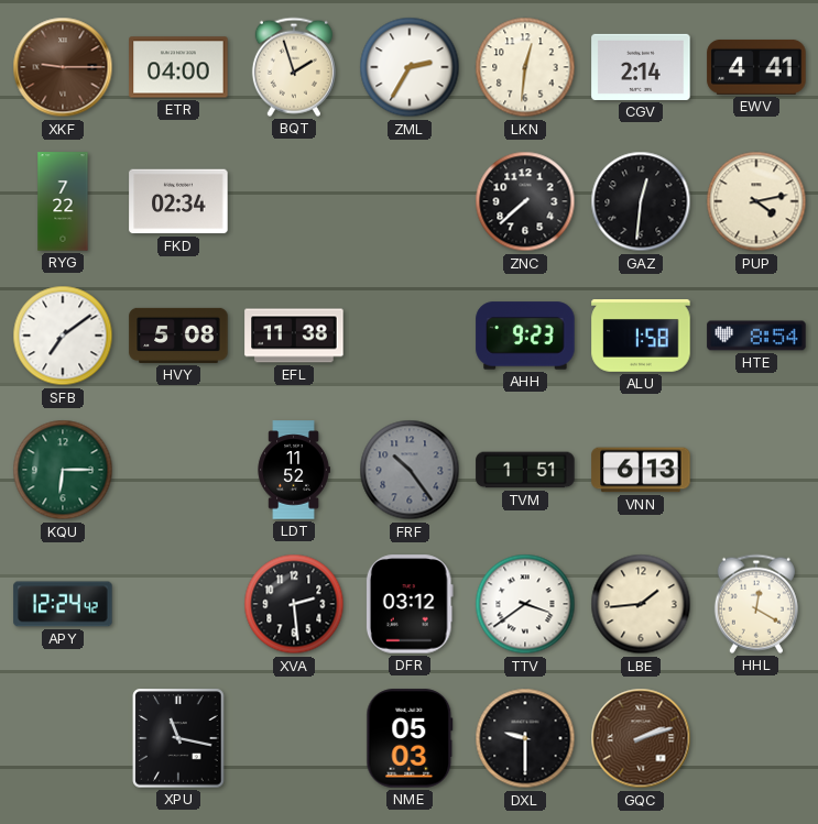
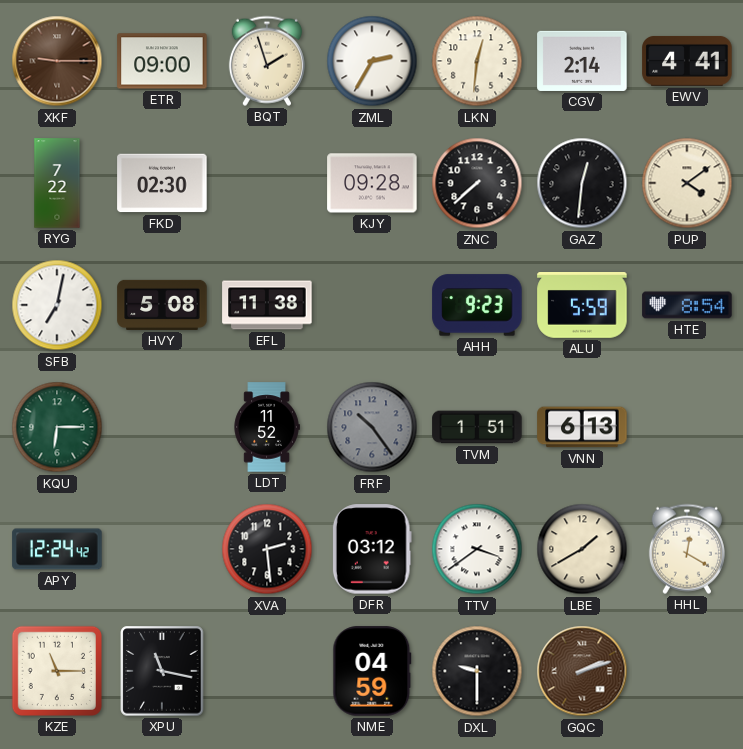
ETR: 04:00 -> 09:00 (162, 61)
FKD: 02:34 -> 02:30 (162, 183)
KJY: none -> 09:28 (372, 183)
PUP: 4:13 -> 4:09 (687, 183)
SFB: 7:09 -> 7:02 (57, 305)
ALU: 1:58 -> 5:59 (582, 305)
LBE: 1:44 -> 1:40 (582, 549)
KZE: none -> 11:15 (57, 671)
NME: 05:03 -> 04:59 (372, 671)
